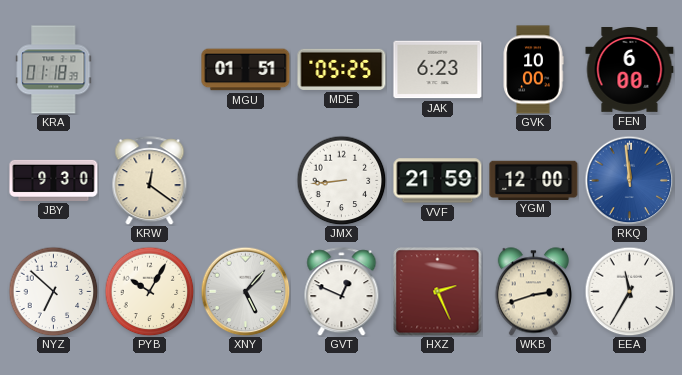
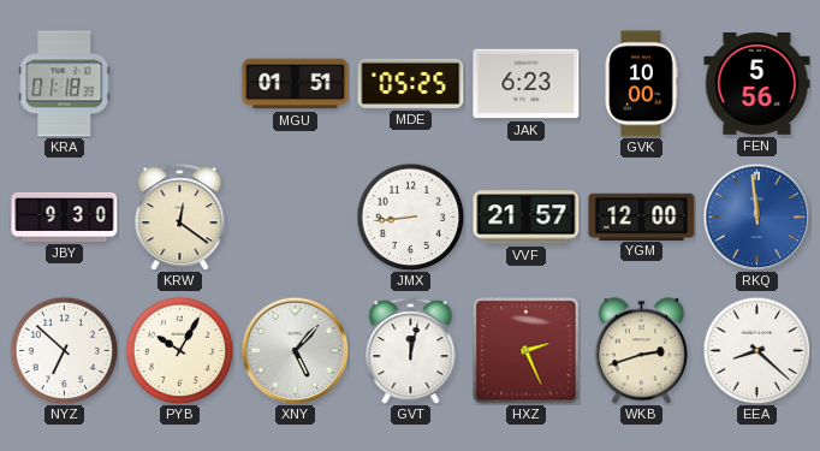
FEN: 6:00 -> 5:56 (757, 84)
VVF: 21:59 -> 21:57 (527, 218)
GVT: 12:49 -> 12:02 (411, 351)
EEA: 11:35 -> 8:22 (756, 350)
